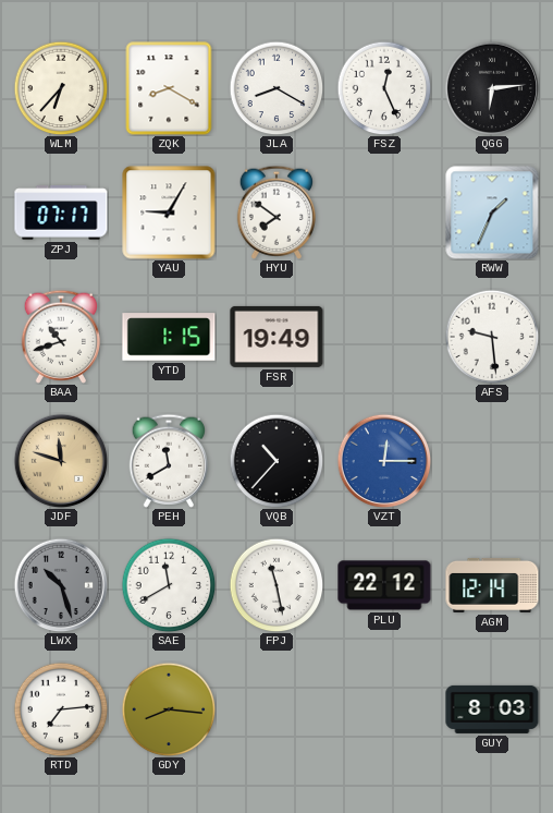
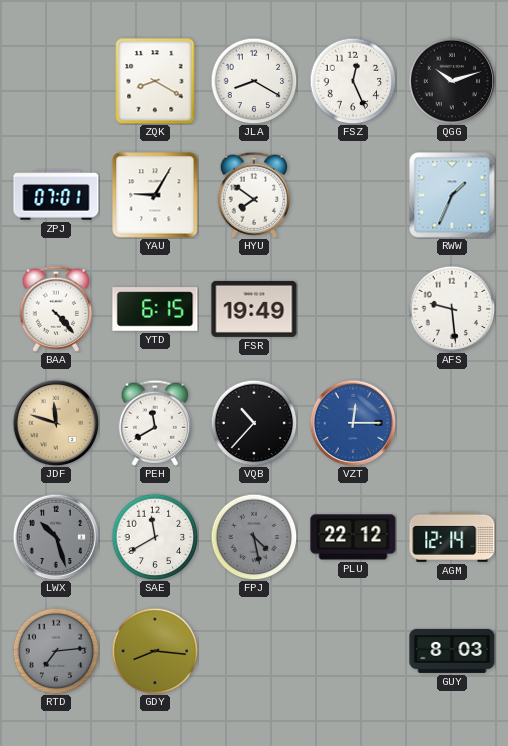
WLM: 6:37 -> none (61, 88)
QGG: 6:14 -> 10:12 (452, 81)
ZPJ: 07:17 -> 07:01 (56, 195)
BAA: 10:42 -> 4:23 (55, 309)
YTD: 1:15 -> 6:15 (155, 309)
FPJ: 11:28 -> 4:28 (254, 537)
FPJ dial: white -> grey (254, 537)
RTD dial: white -> grey (56, 651)
